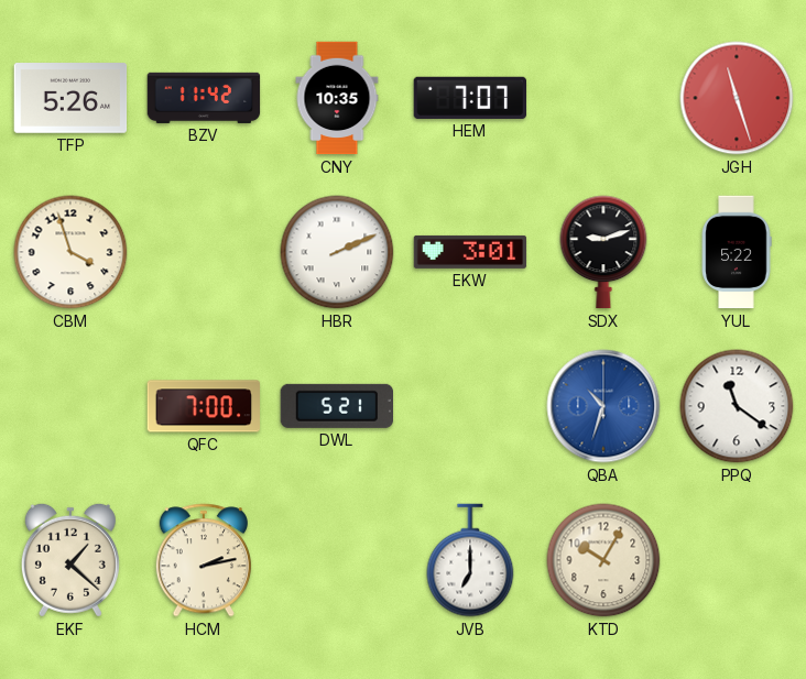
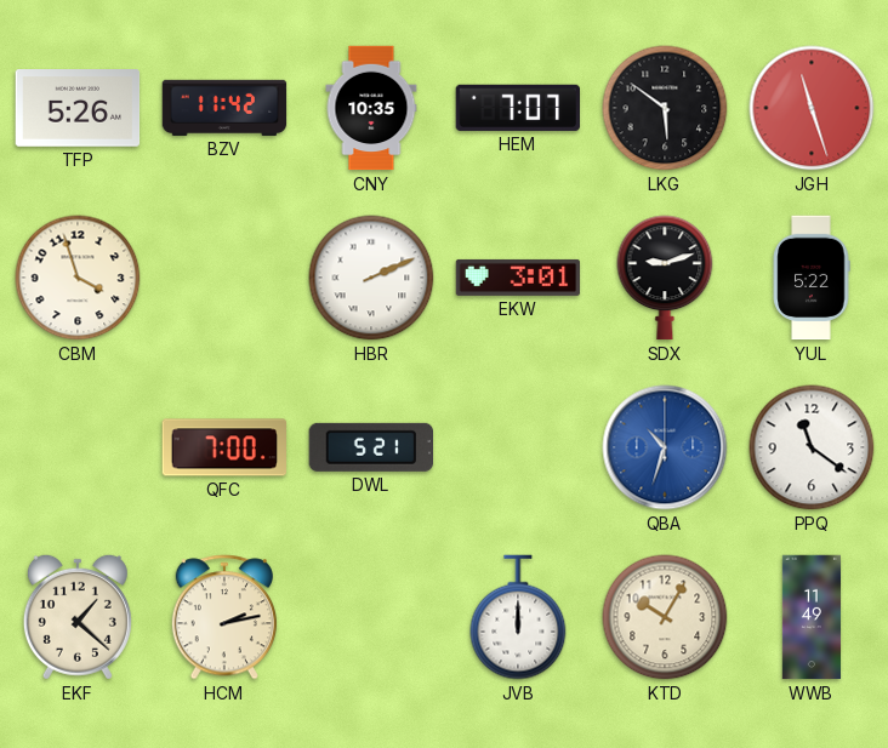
LKG: none -> 5:51 (665, 108)
JVB: 7:00 -> 12:00 (518, 617)
WWB: none -> 11:49 (810, 617)
